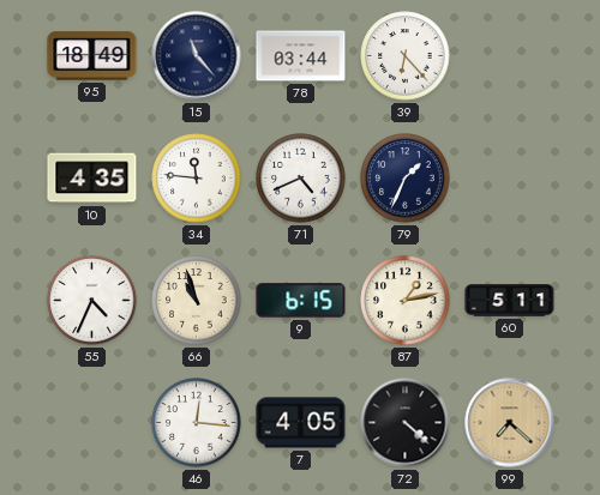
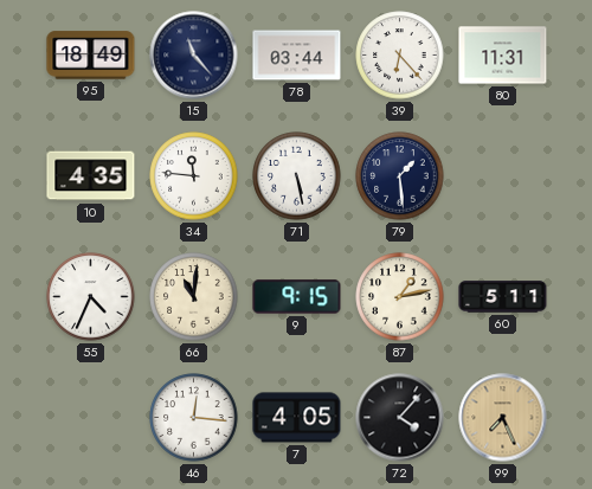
80: none -> 11:31 (503, 56)
71: 4:41 -> 5:28 (297, 176)
79: 1:34 -> 1:29 (400, 176)
66: 10:57 -> 11:01 (194, 297)
9: 6:15 -> 9:15 (297, 297)
72: 4:22 -> 4:07 (400, 418)
99: 7:22 -> 7:26 (503, 418)
